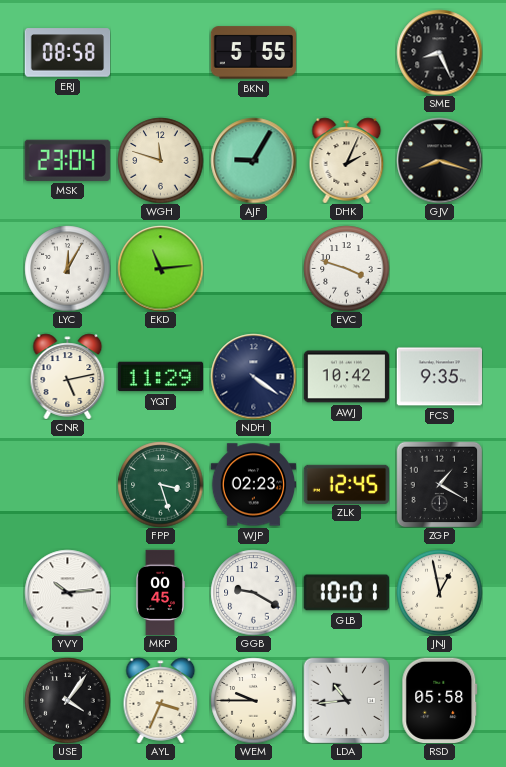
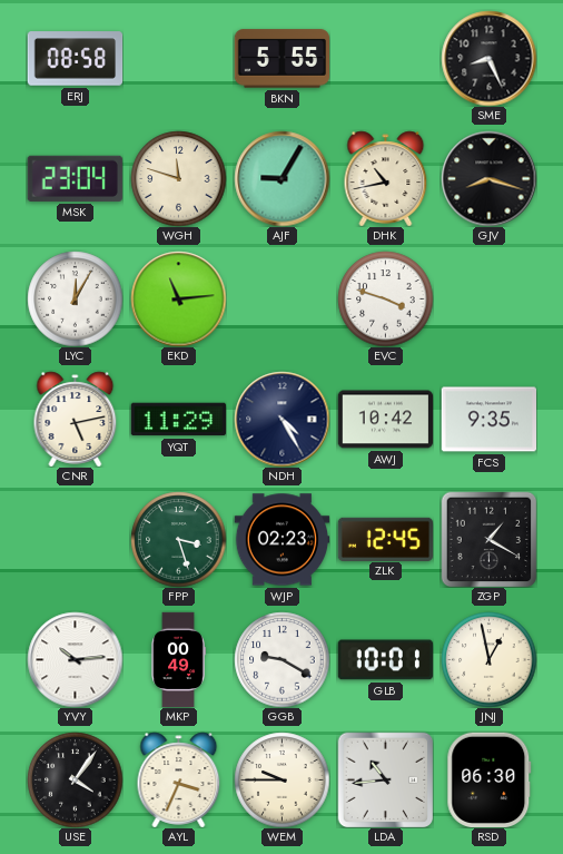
DHK: 2:04 -> 10:43 (386, 178)
NDH: 4:21 -> 4:25 (281, 419)
MKP: 00:45 -> 00:49 (178, 659)
RSD: 05:58 -> 06:30 (490, 779)
